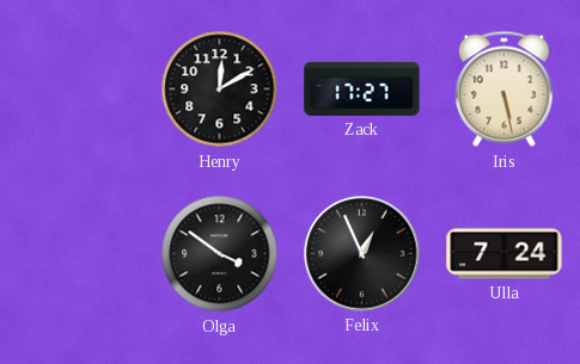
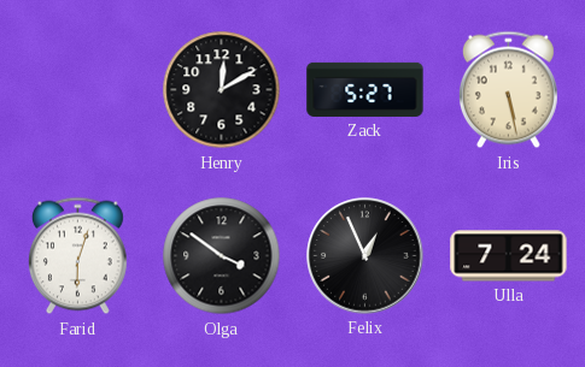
Zack: 17:27 -> 5:27 (365, 89)
Farid: none -> 6:03 (77, 256)
